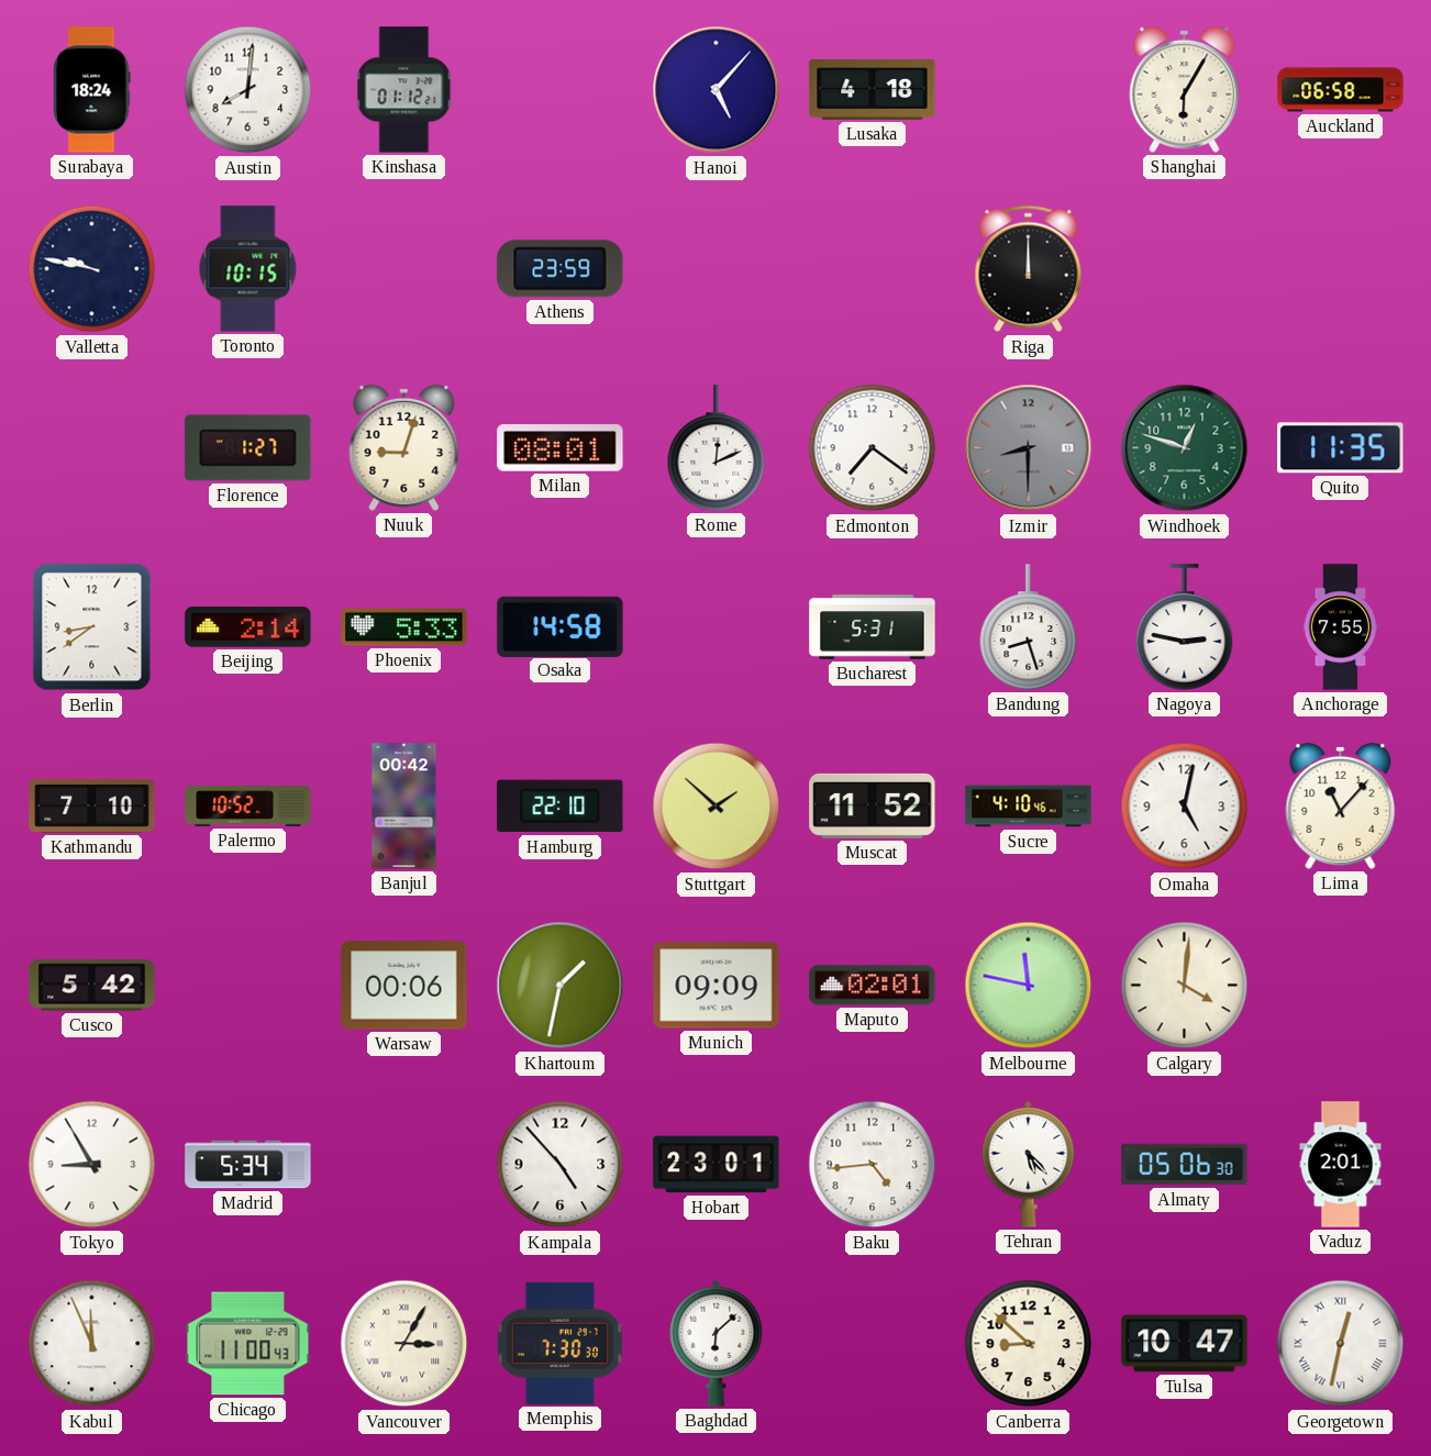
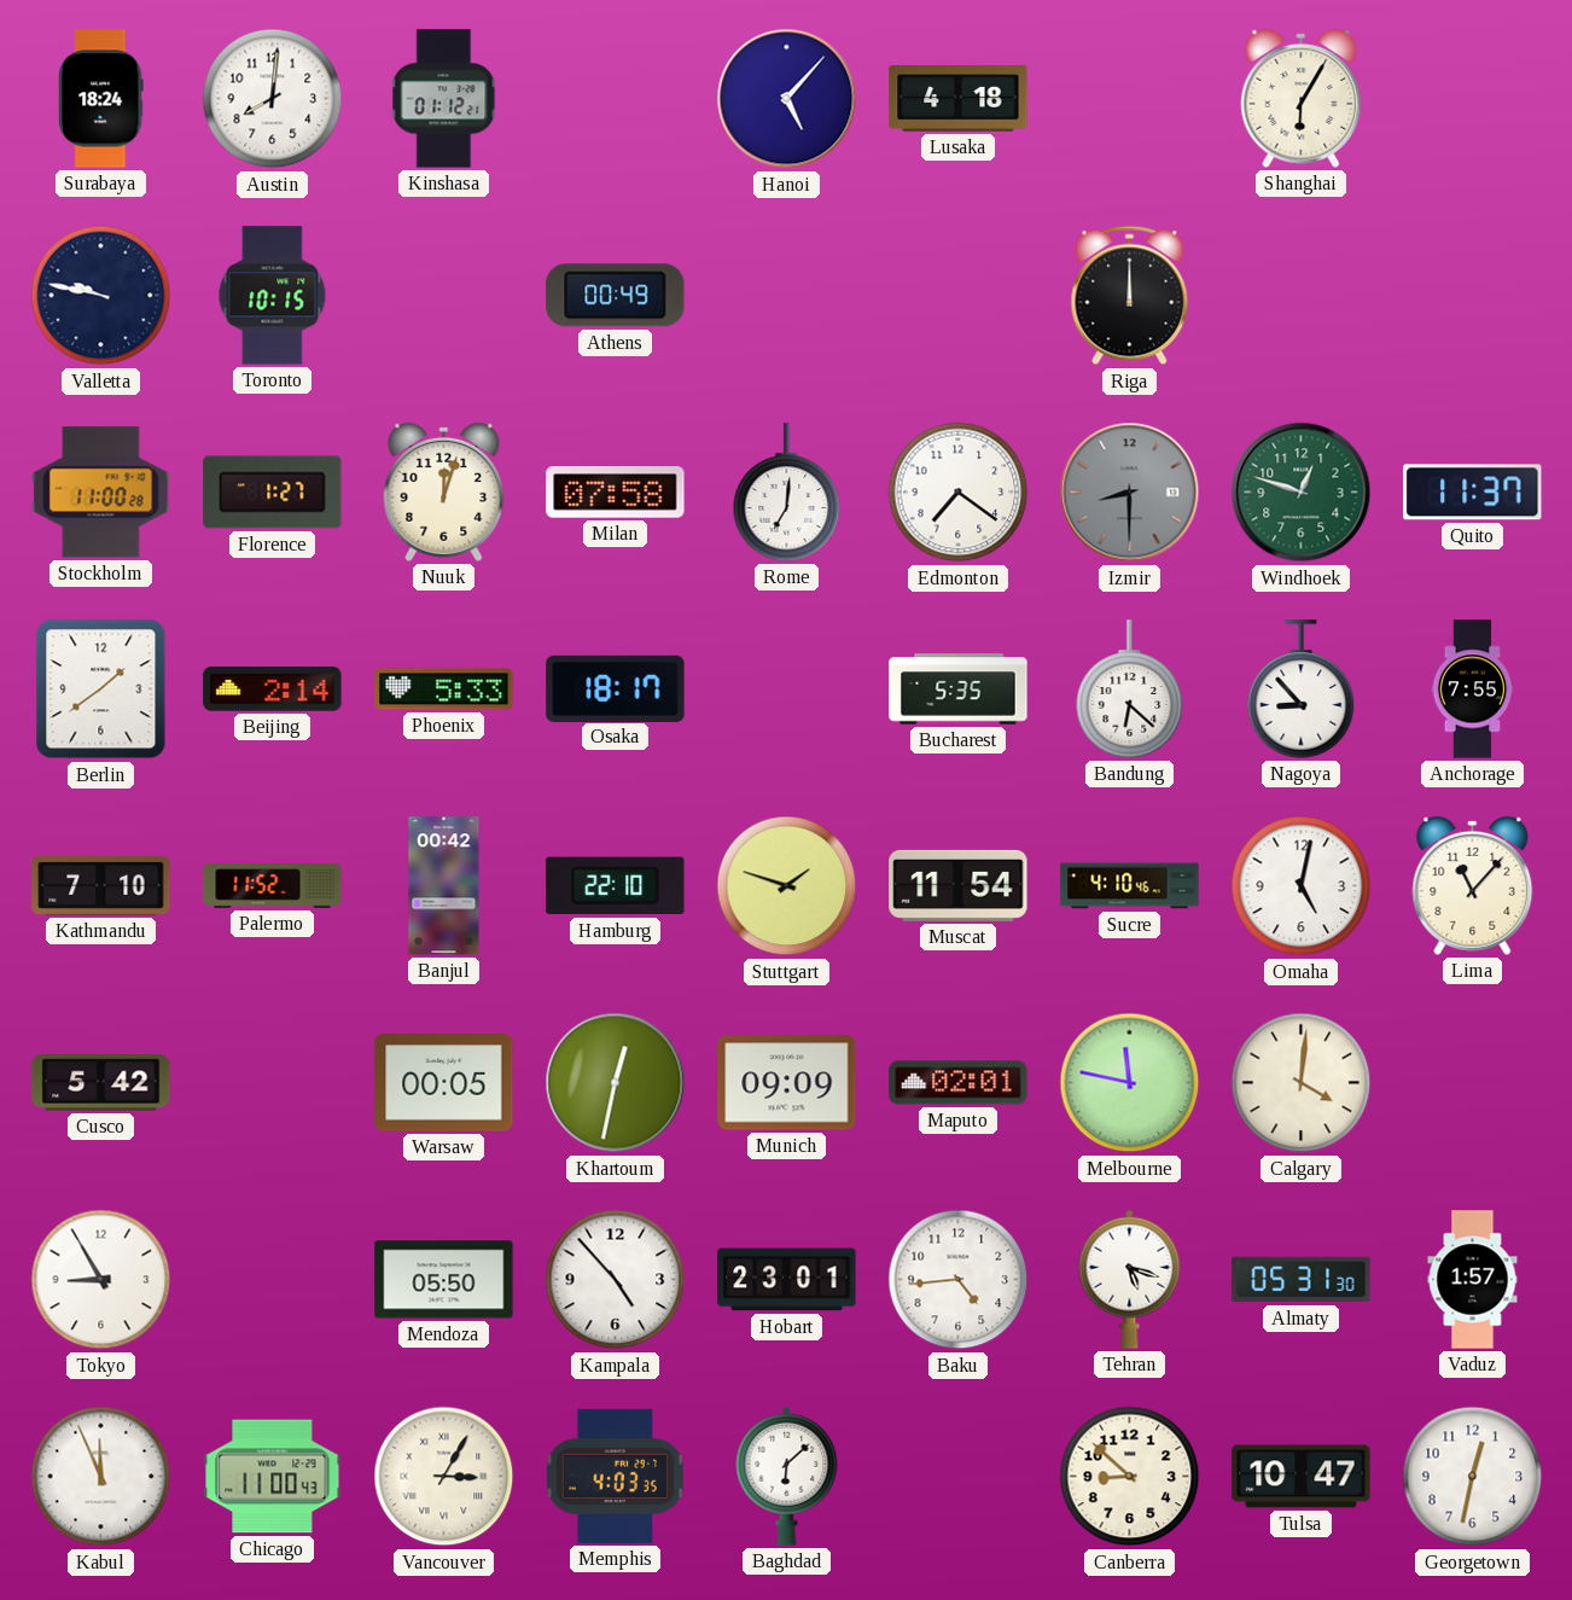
Auckland: 06:58 -> none (1341, 90)
Athens: 23:59 -> 00:49 (616, 296)
Stockholm: none -> 11:00 (101, 493)
Nuuk: 9:03 -> 12:03 (444, 491)
Milan: 08:01 -> 07:58 (616, 493)
Rome: 12:11 -> 7:01 (787, 493)
Quito: 11:35 -> 11:37 (1473, 493)
Berlin: 8:39 -> 1:39 (101, 690)
Osaka: 14:58 -> 18:17 (616, 688)
Bucharest: 5:31 -> 5:35 (959, 690)
Bandung: 8:27 -> 6:22 (1130, 690)
Nagoya: 2:47 -> 8:53 (1302, 690)
Palermo: 10:52 -> 11:52 (273, 886)
Stuttgart: 1:52 -> 1:48 (787, 886)
Muscat: 11:52 -> 11:54 (959, 885)
Warsaw: 00:06 -> 00:05 (444, 1083)
Khartoum: 1:32 -> 12:32 (616, 1083)
Madrid: 5:34 -> none (248, 1165)
Mendoza: none -> 05:50 (444, 1280)
Tehran: 5:23 -> 5:18 (1130, 1279)
Almaty: 05:06 -> 05:31 (1302, 1280)
Vaduz: 2:01 -> 1:57 (1473, 1280)
Memphis: 7:30 -> 4:03 (615, 1476)
Georgetown numerals: Roman -> Arabic (1473, 1477)
